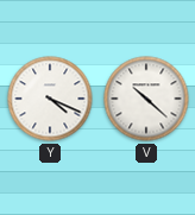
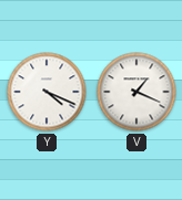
V: 10:22 -> 1:19 (136, 92)
